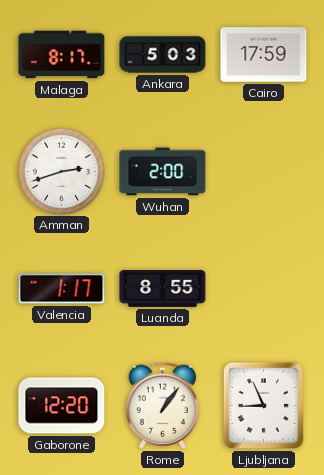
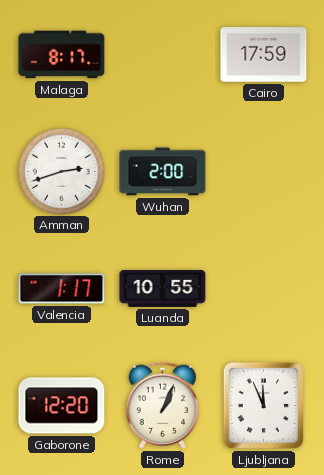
Ankara: 5:03 -> none (163, 55)
Luanda: 8:55 -> 10:55 (163, 288)
Rome: 1:06 -> 1:04 (162, 405)
Ljubljana: 8:56 -> 11:56 (263, 405)
